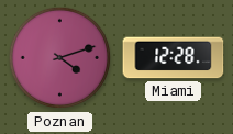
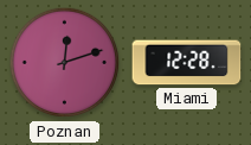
Poznan: 4:12 -> 12:12 (65, 63)
